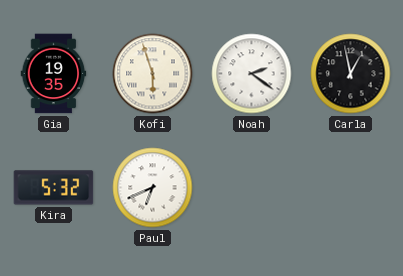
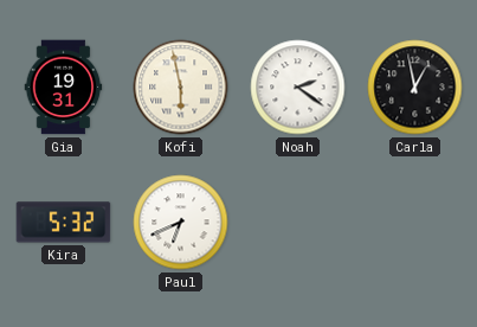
Gia: 19:35 -> 19:31 (64, 88)
Kofi: 5:57 -> 5:58 (181, 88)
